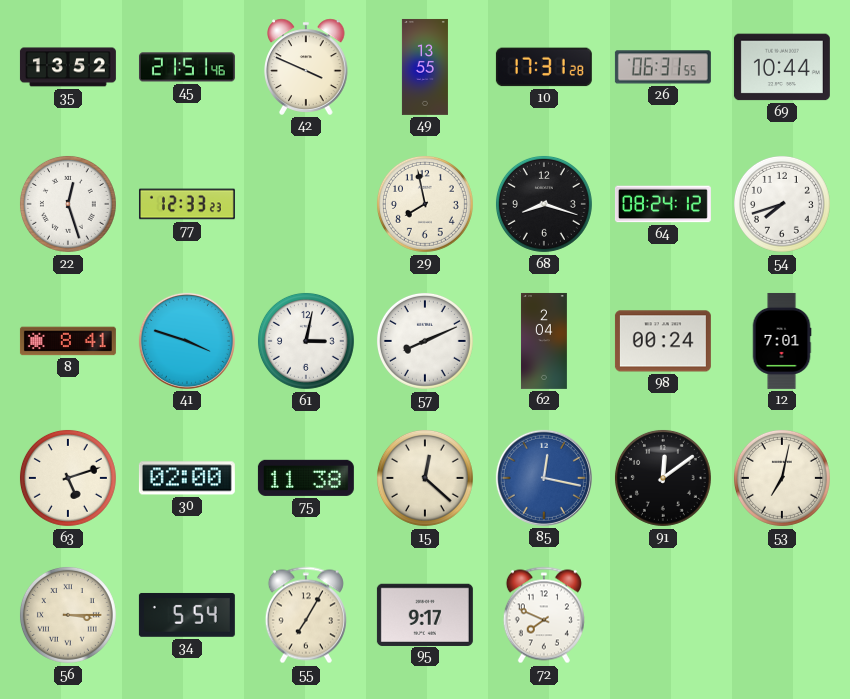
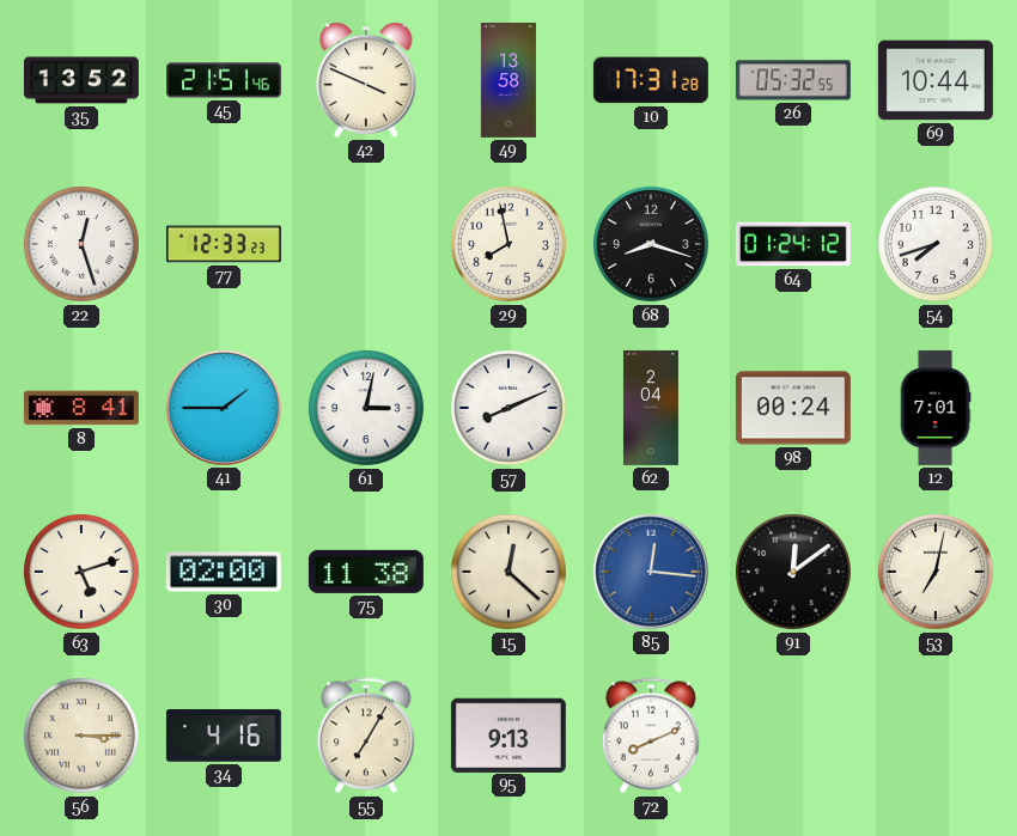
49: 13:55 -> 13:58 (508, 80)
26: 06:31 -> 05:32 (793, 80)
64: 08:24 -> 01:24 (793, 244)
41: 3:48 -> 1:45 (224, 408)
85: 12:17 -> 12:16 (651, 572)
34: 5:54 -> 4:16 (224, 736)
95: 9:17 -> 9:13 (508, 734)
72: 7:49 -> 8:11 (651, 736)
